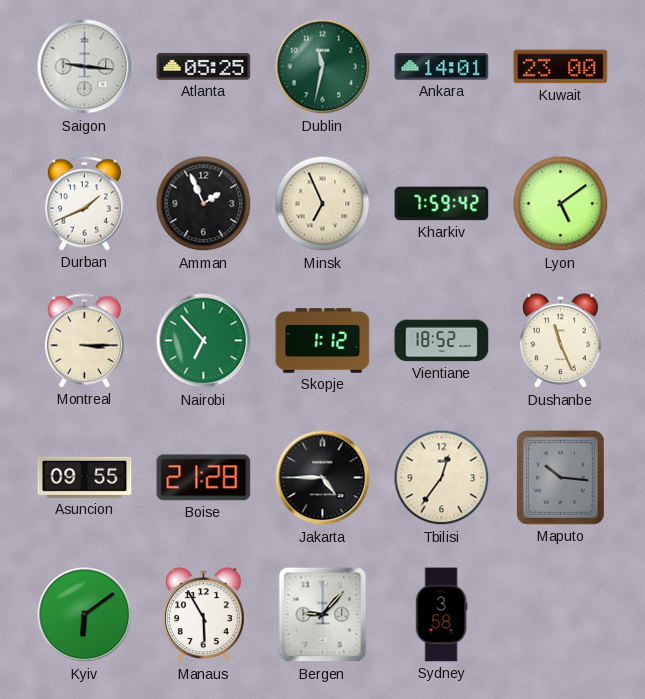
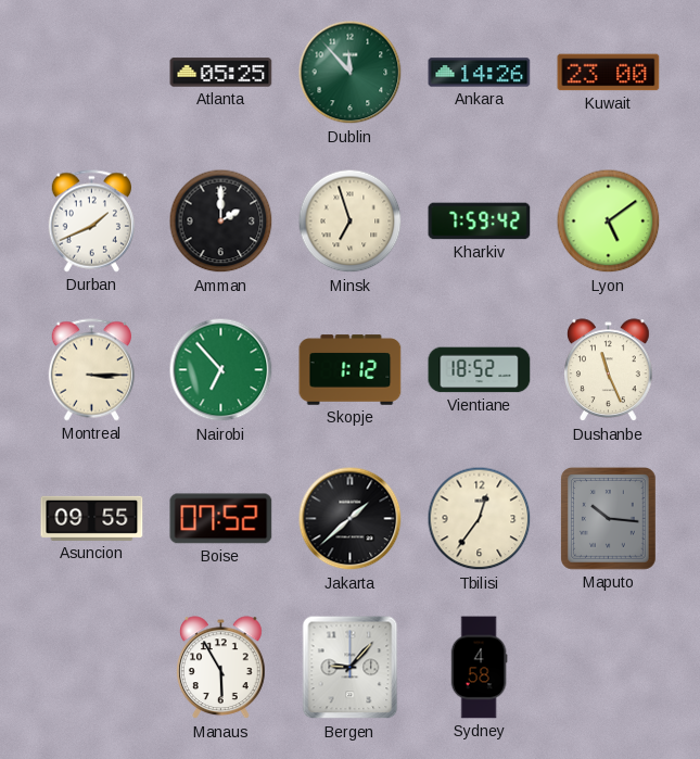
Saigon: 9:16 -> none (85, 67)
Dublin: 11:32 -> 11:53 (351, 73)
Ankara: 14:01 -> 14:26 (480, 73)
Amman: 1:56 -> 2:00 (221, 222)
Minsk: 6:56 -> 6:57 (351, 222)
Boise: 21:28 -> 07:52 (221, 519)
Jakarta: 4:45 -> 1:38 (351, 519)
Kyiv: 6:09 -> none (85, 615)
Sydney: 3:58 -> 4:58 (479, 668)
